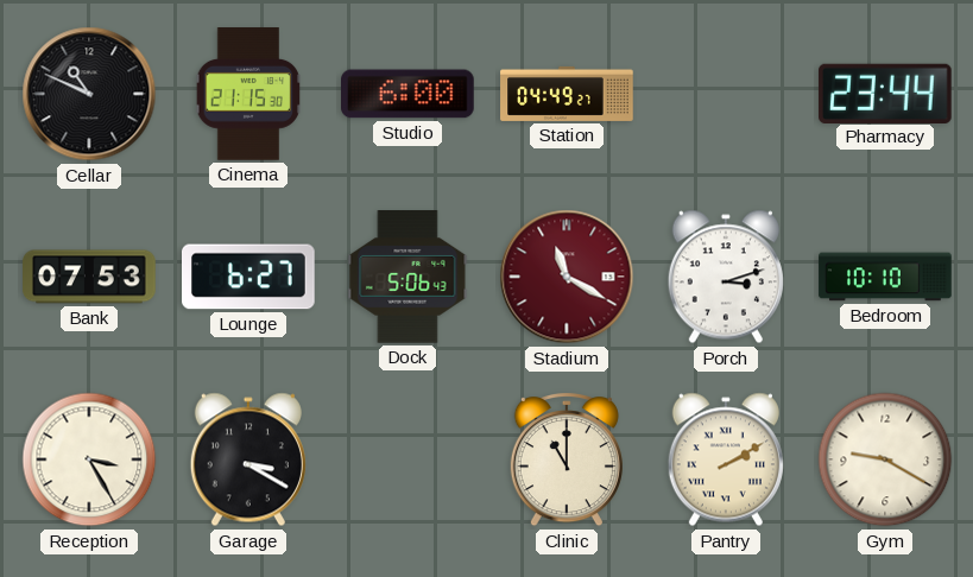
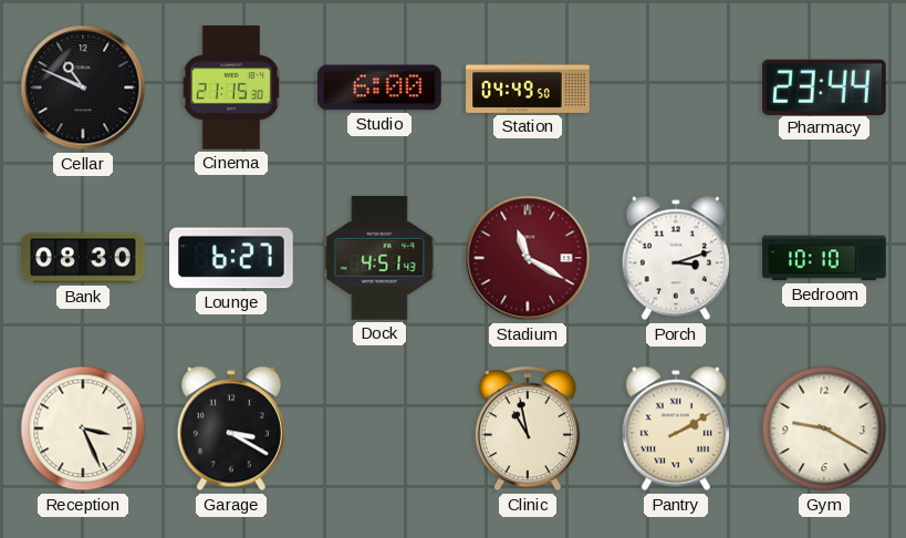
Station: 04:49:27 -> 04:49:50 (528, 87)
Bank: 07:53 -> 08:30 (83, 258)
Dock: 5:06 -> 4:51 (379, 258)
Reception: 3:25 -> 3:26 (83, 428)
Clinic: 11:00 -> 10:58 (528, 428)
